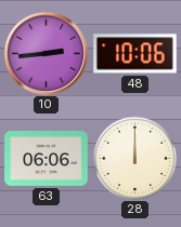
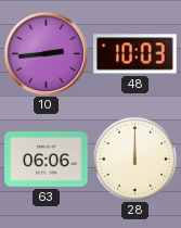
48: 10:06 -> 10:03 (135, 54)
